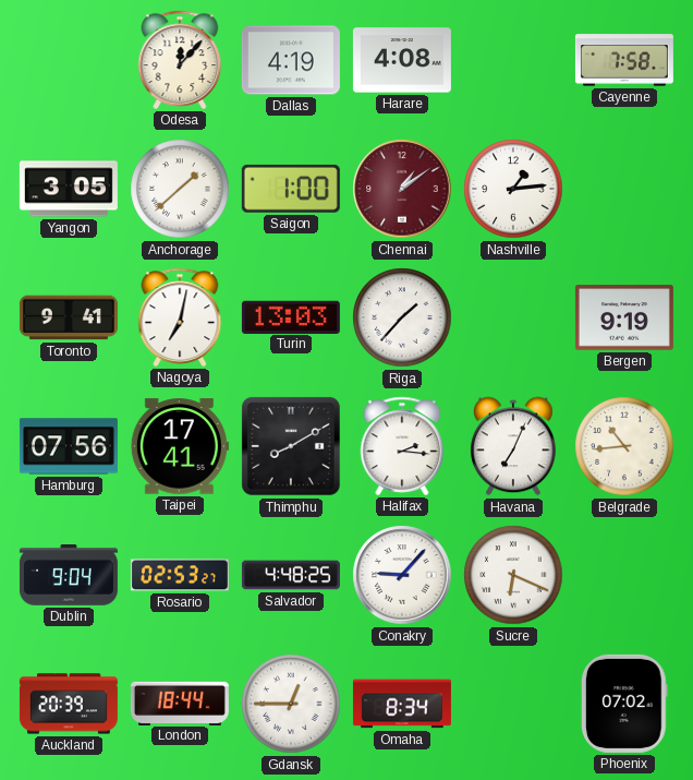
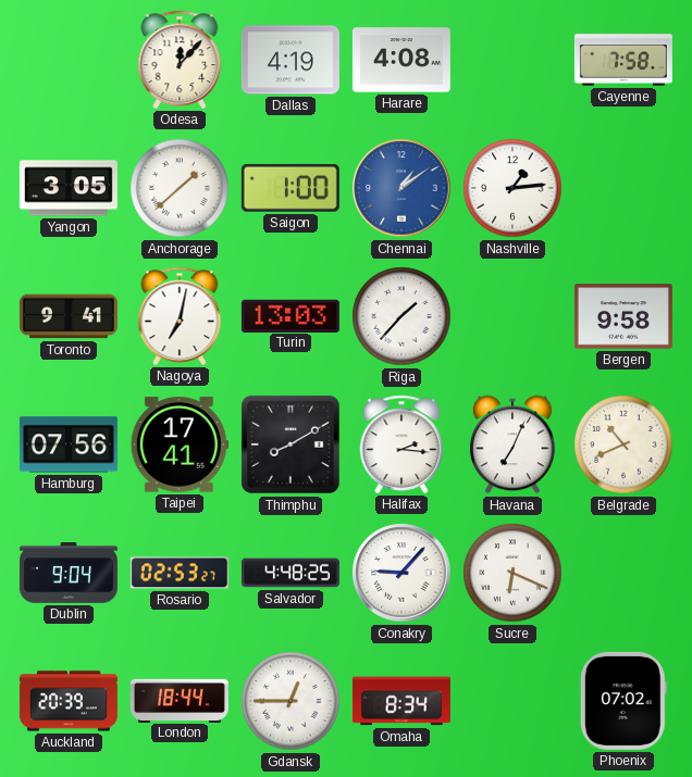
Chennai dial: burgundy -> blue (401, 188)
Bergen: 9:19 -> 9:58 (623, 316)
Belgrade: 10:44 -> 10:41 (623, 444)
